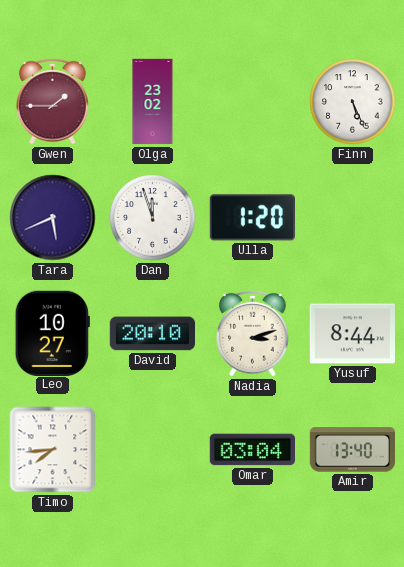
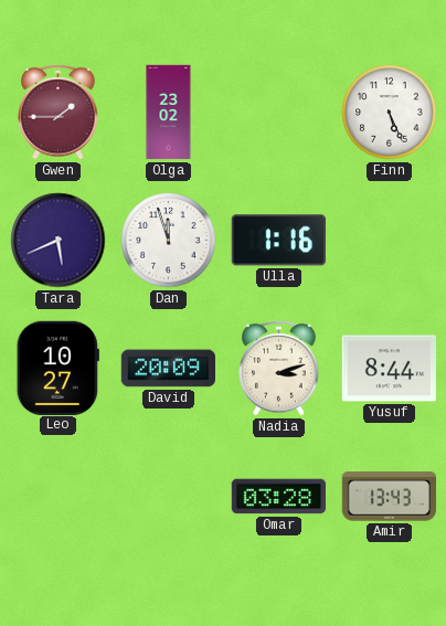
Ulla: 1:20 -> 1:16 (278, 241)
David: 20:10 -> 20:09 (168, 369)
Timo: 7:44 -> none (53, 450)
Omar: 03:04 -> 03:28 (278, 497)
Amir: 13:40 -> 13:43 (389, 497)
